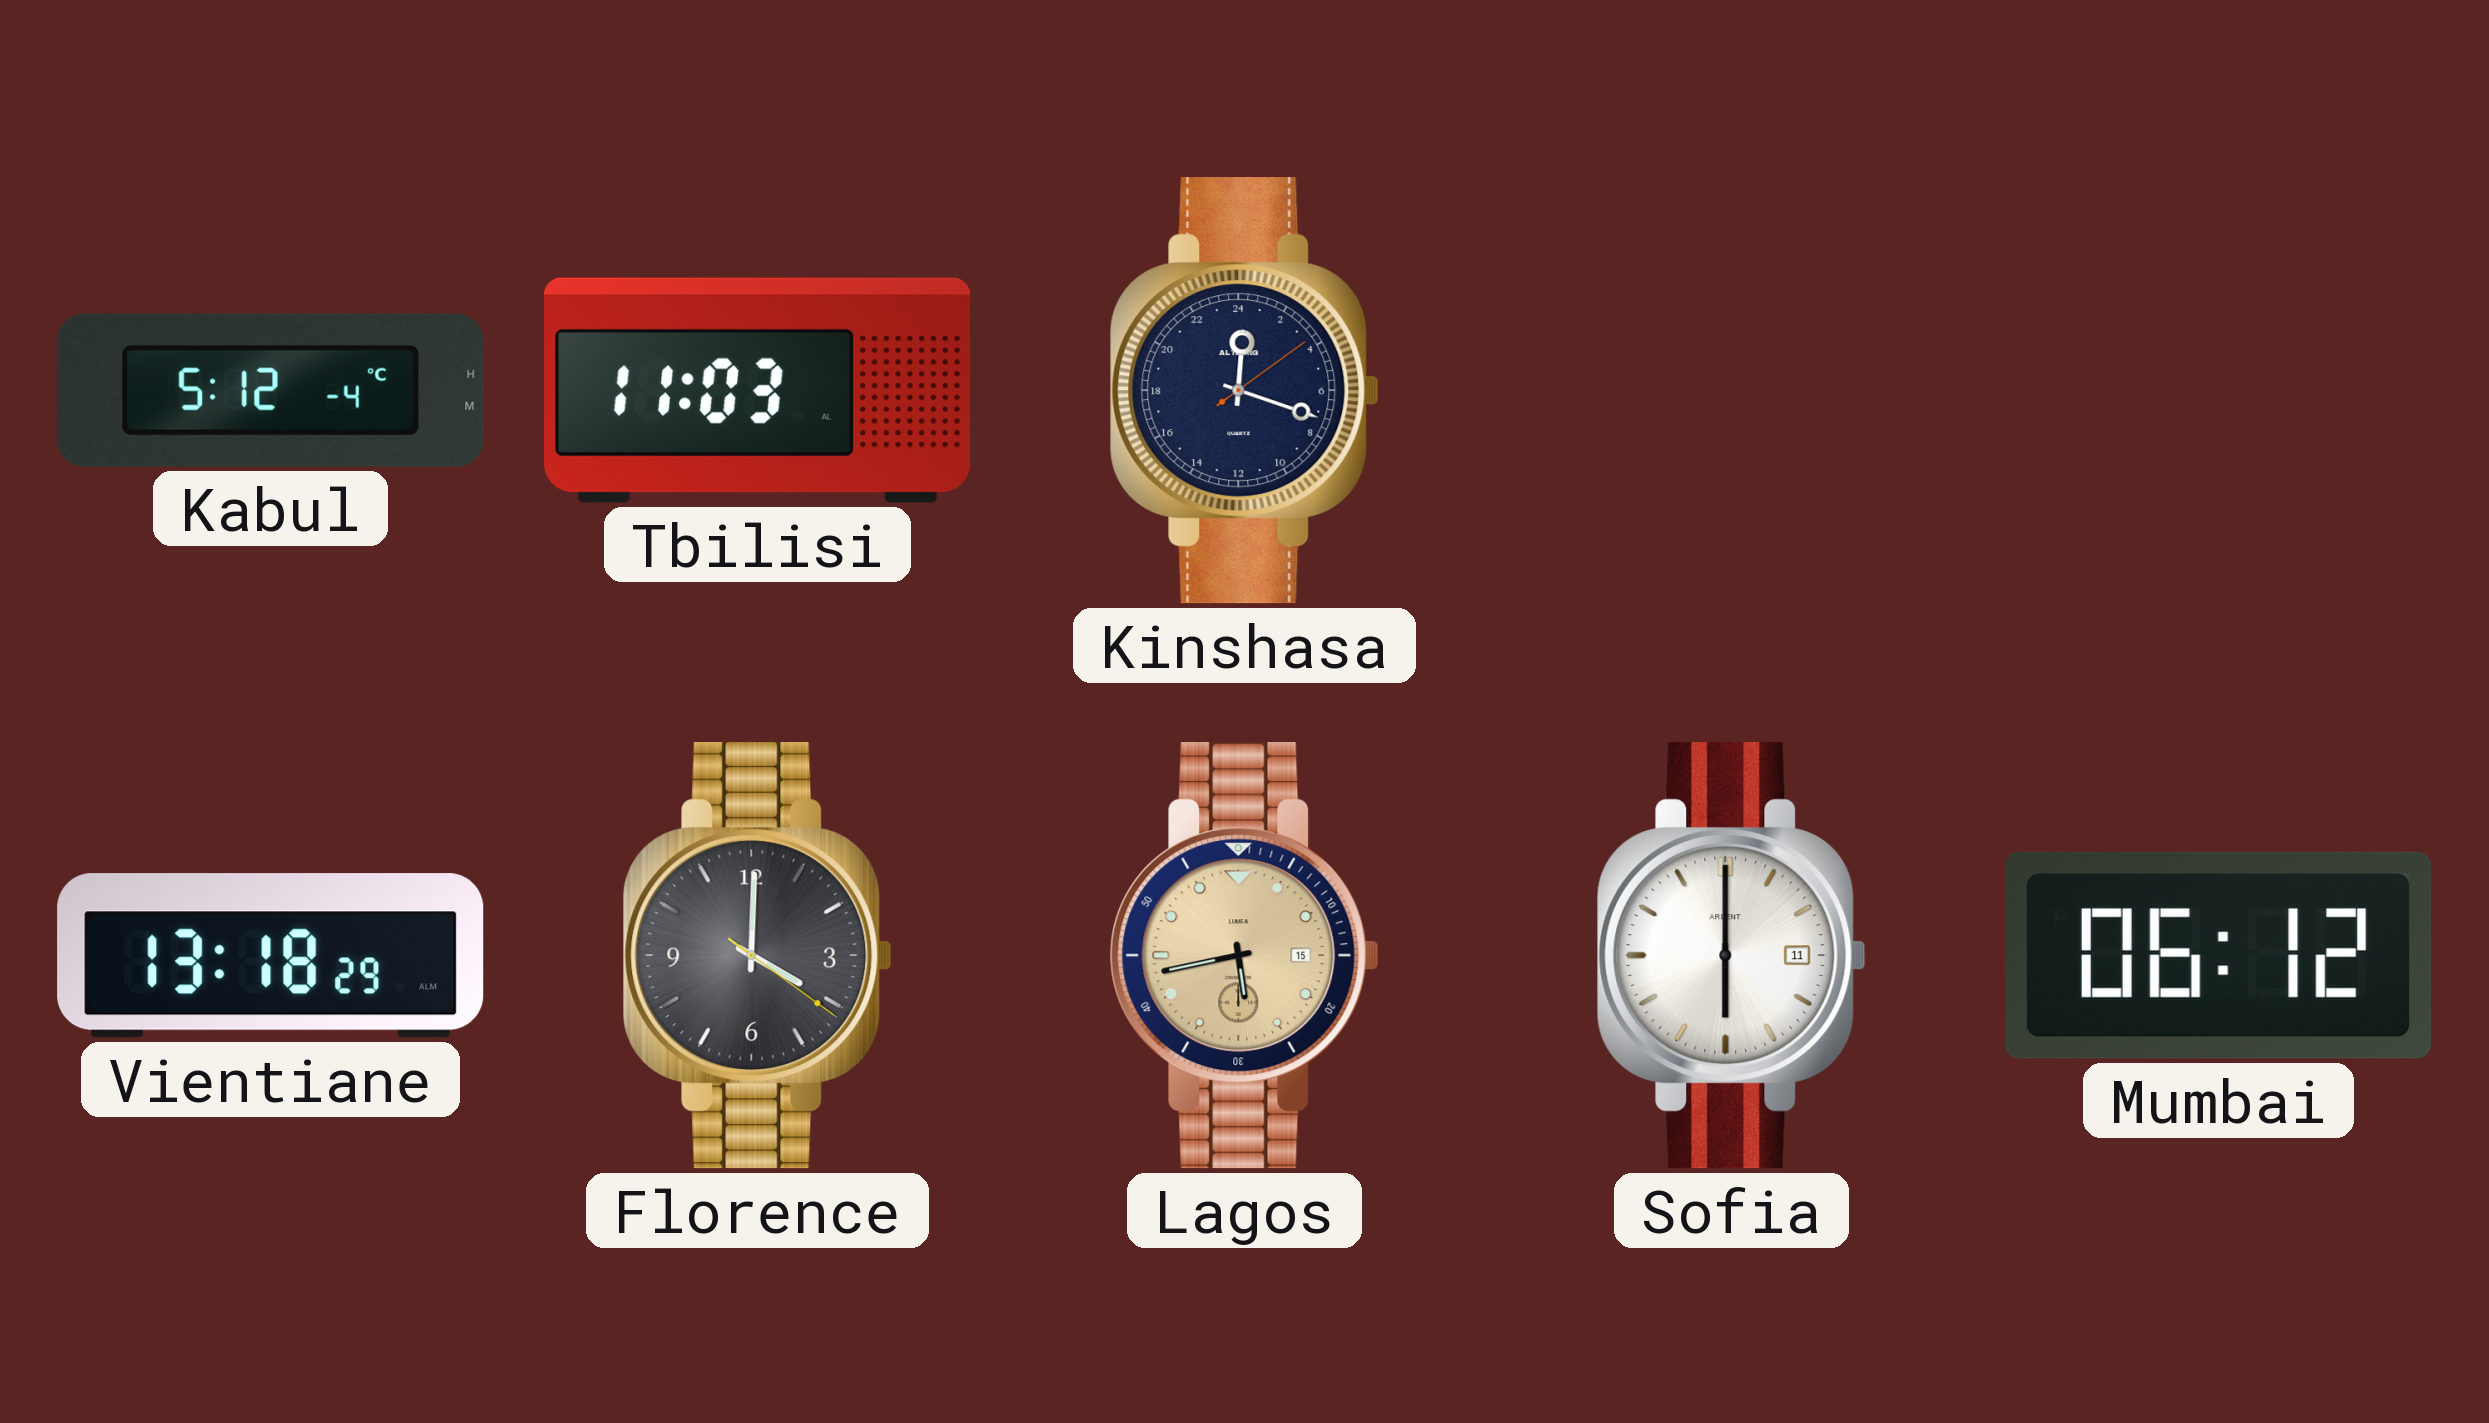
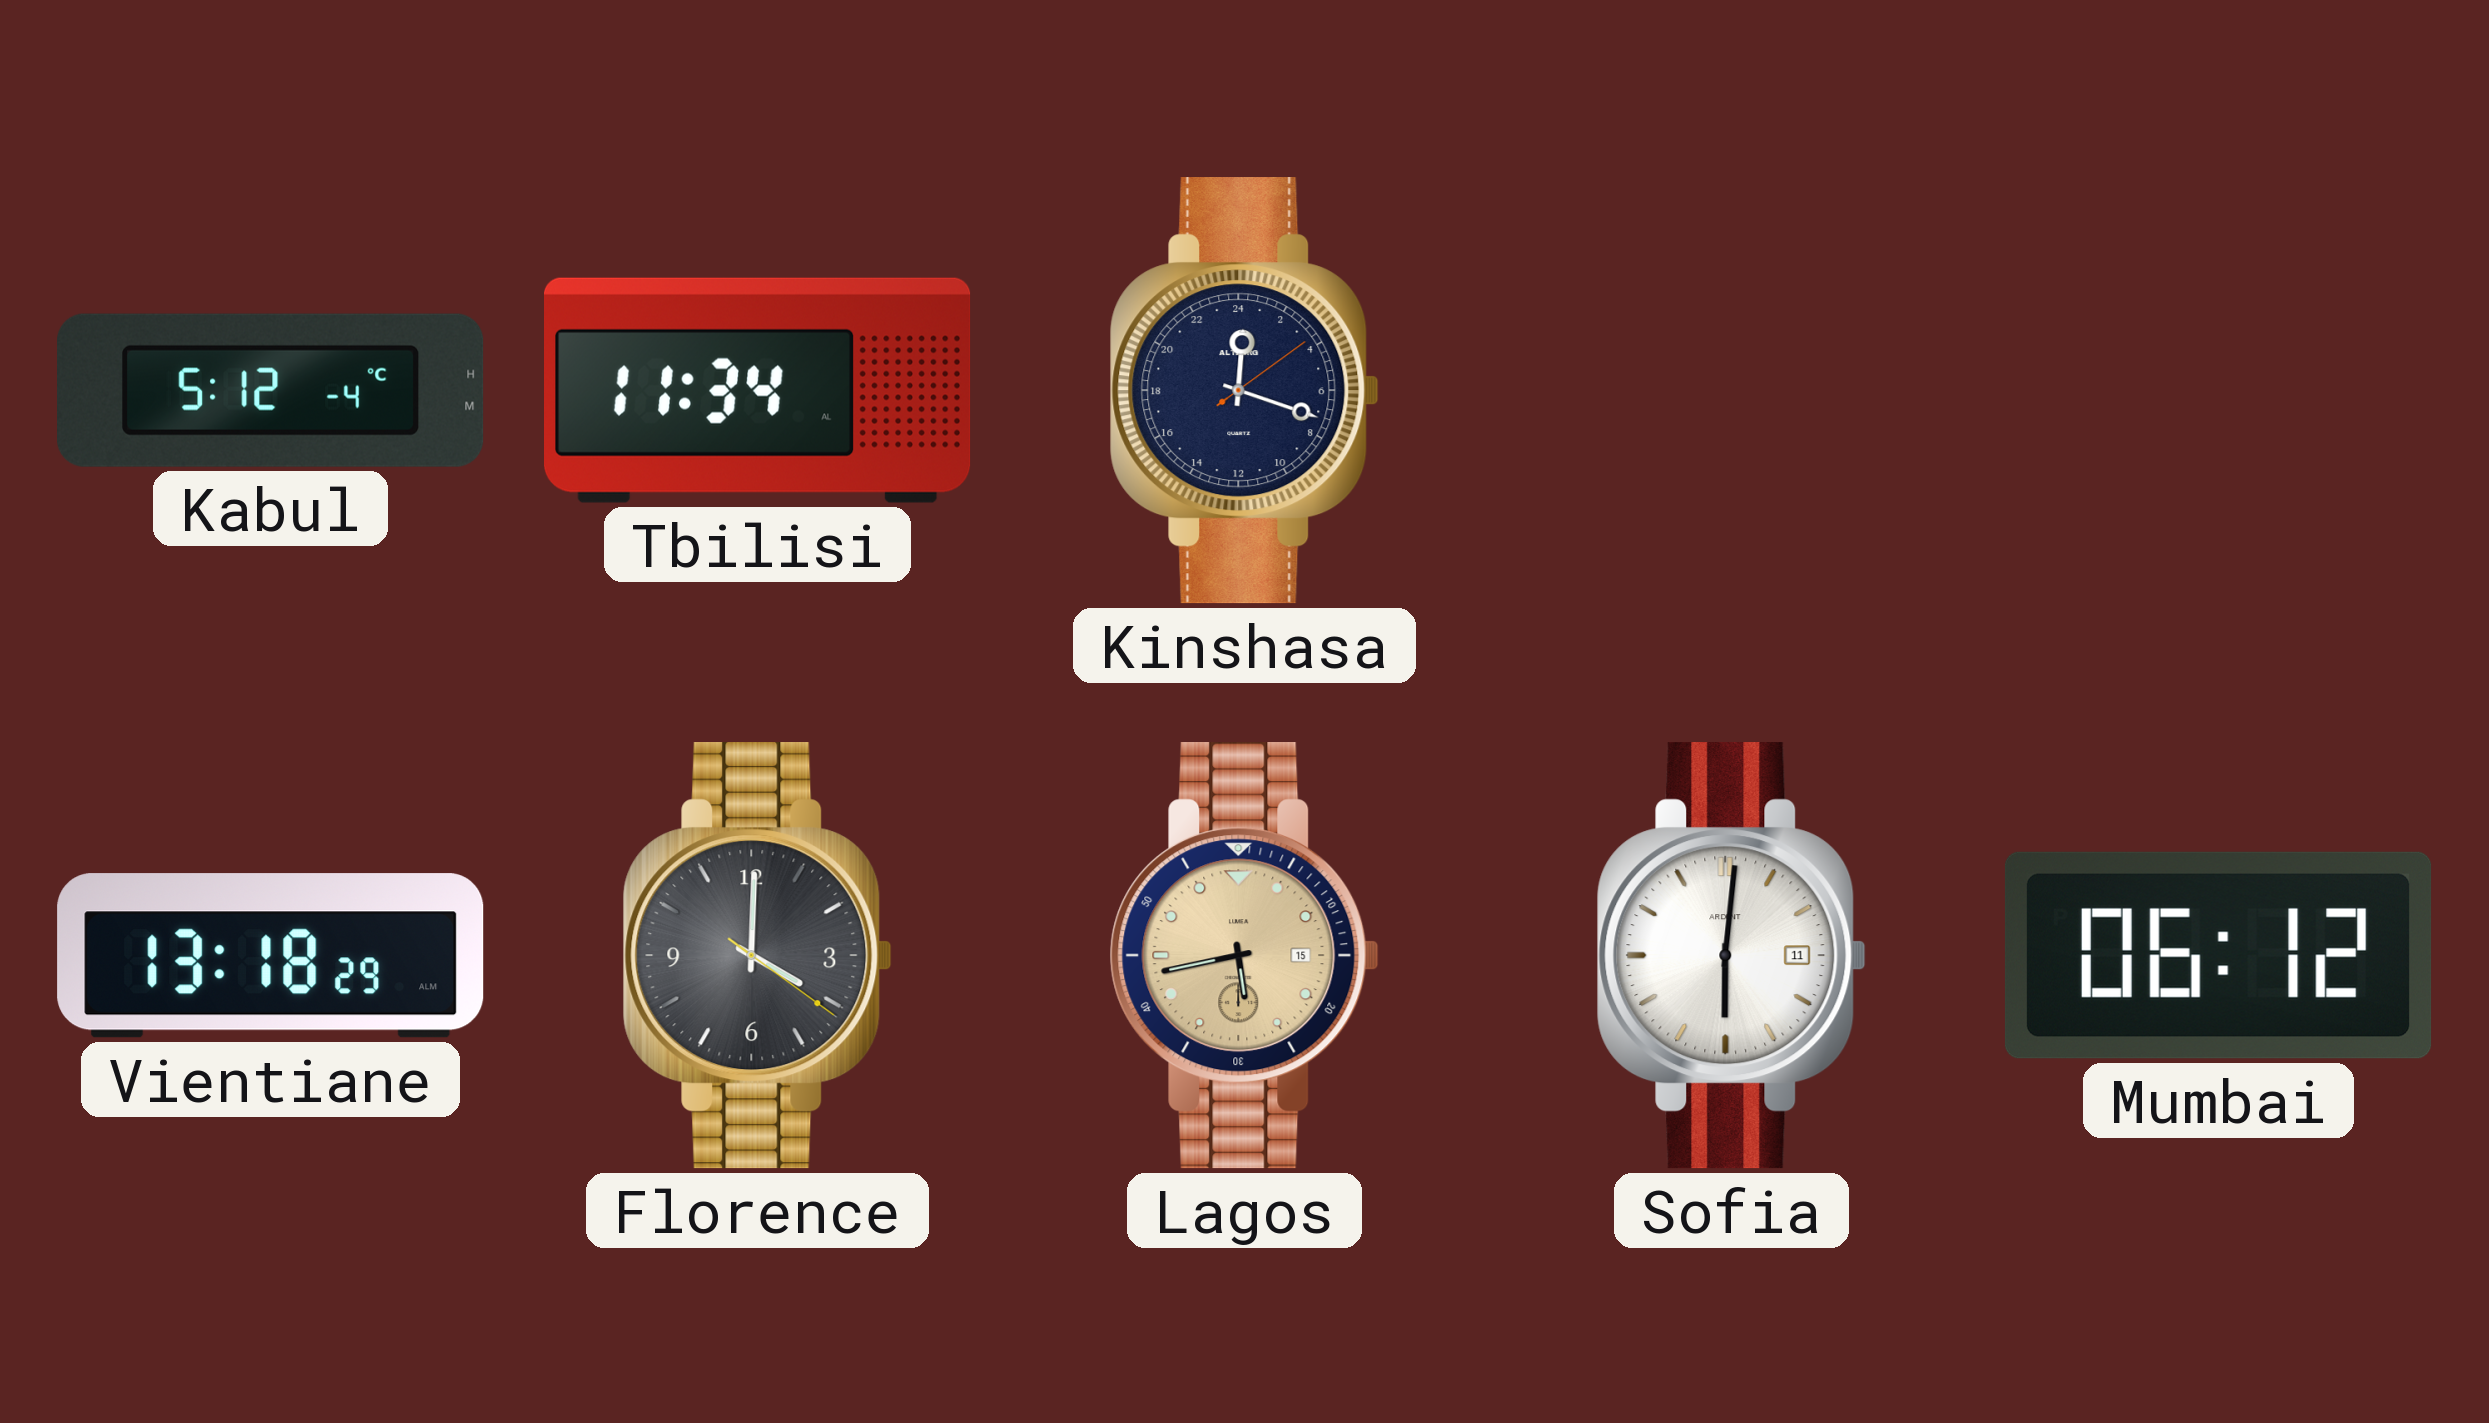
Tbilisi: 11:03 -> 11:34 (758, 390)
Sofia: 6:00 -> 6:01 (1731, 956)
